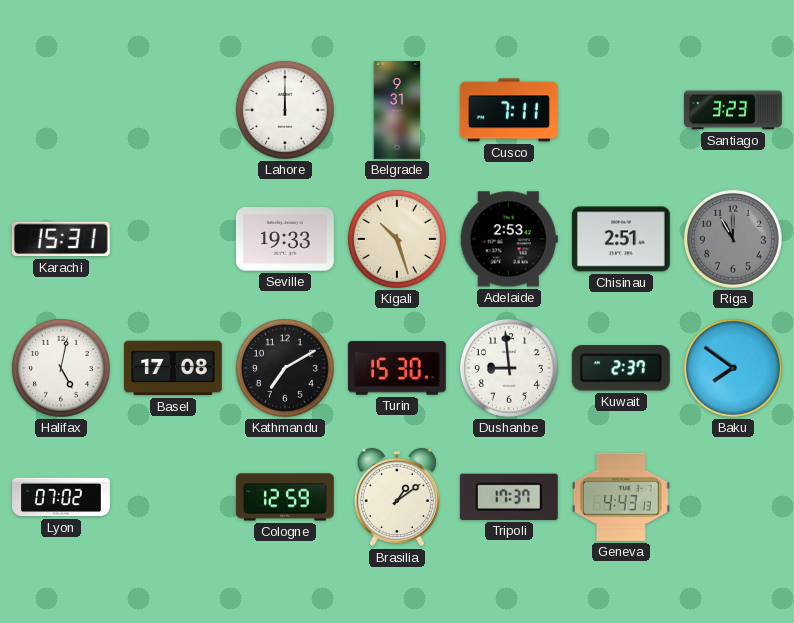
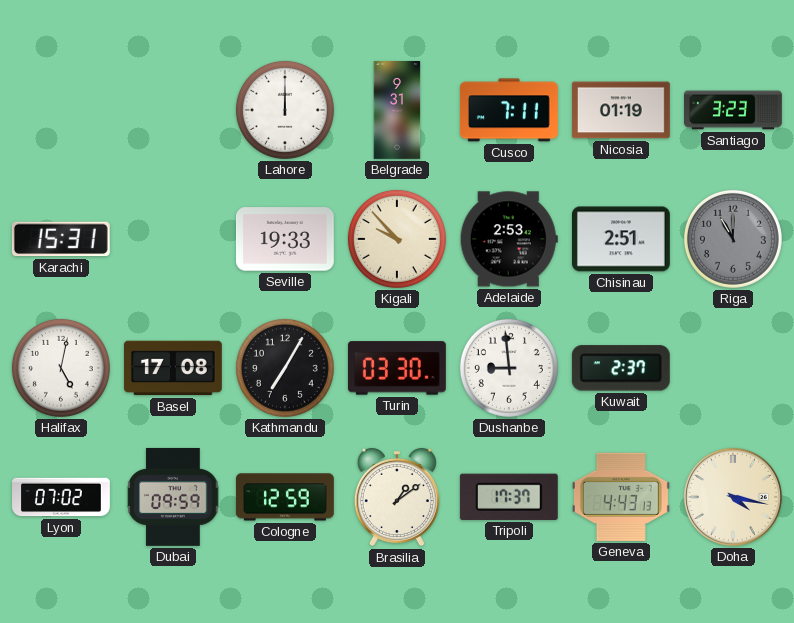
Nicosia: none -> 01:19 (621, 110)
Kigali: 10:27 -> 9:53 (397, 239)
Kathmandu: 7:10 -> 7:05 (285, 368)
Turin: 15:30 -> 03:30 (397, 368)
Baku: 7:51 -> none (733, 368)
Dubai: none -> 09:59 (173, 497)
Doha: none -> 4:17 (733, 497)
